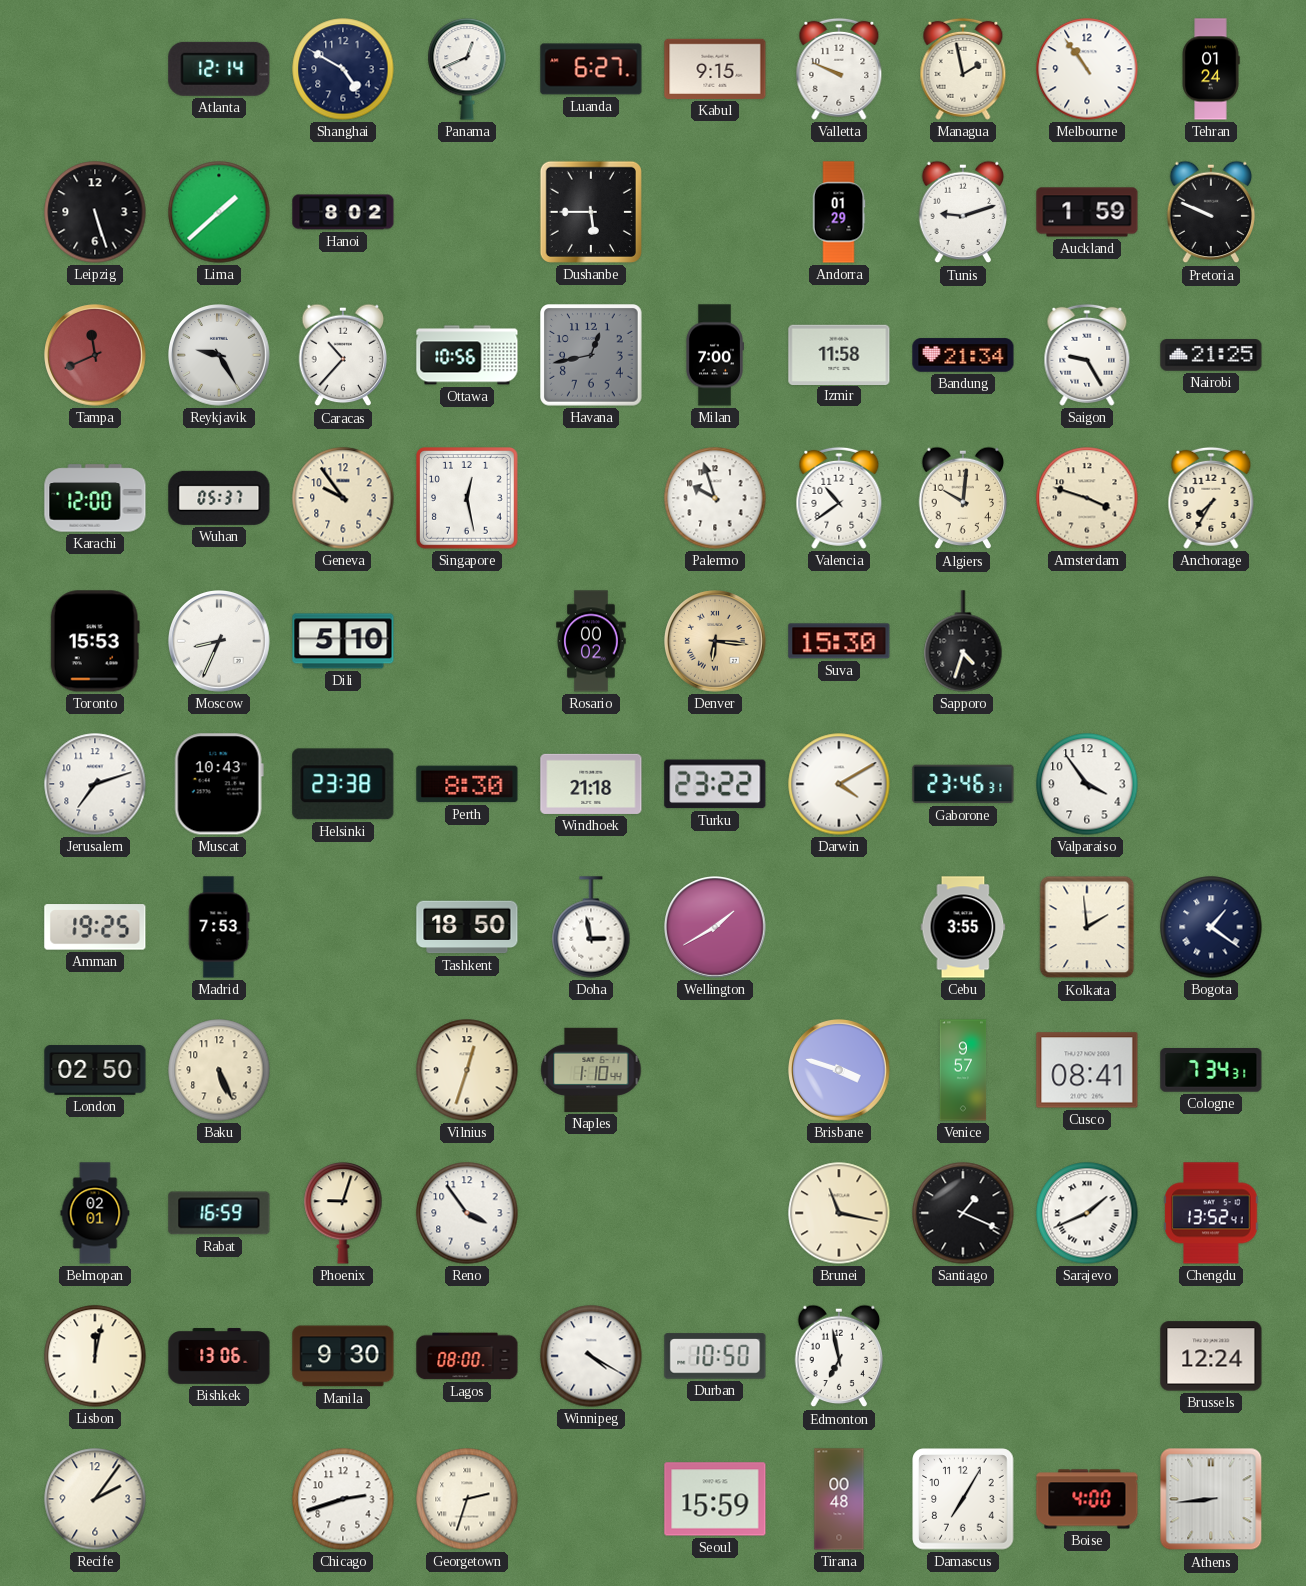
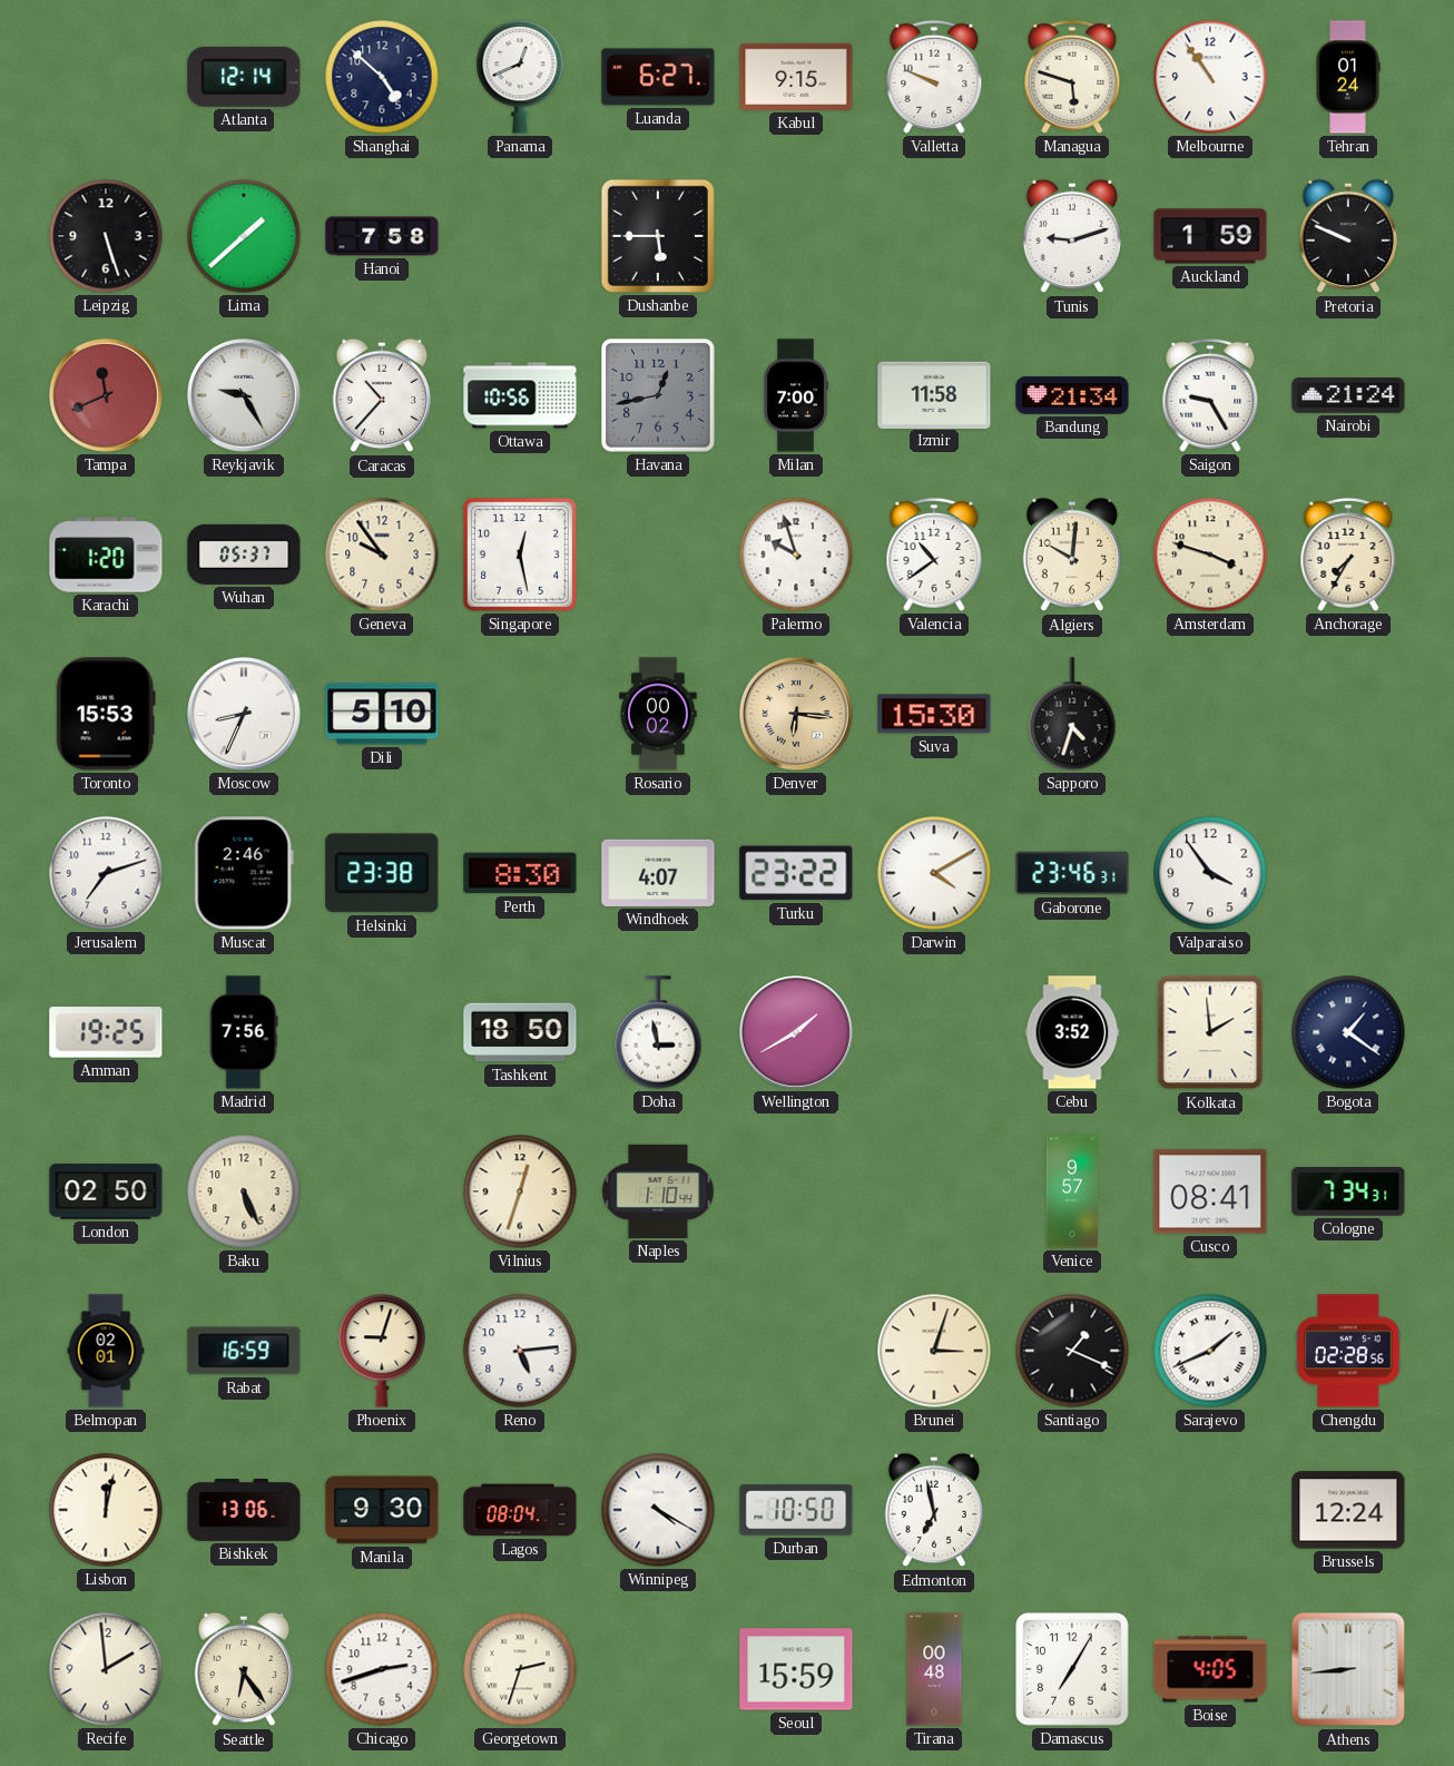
Shanghai: 4:50 -> 4:52 (382, 77)
Managua: 1:58 -> 5:48 (1072, 77)
Hanoi: 8:02 -> 7:58 (382, 236)
Andorra: 01:29 -> none (839, 212)
Nairobi: 21:25 -> 21:24 (1348, 395)
Karachi: 12:00 -> 1:20 (106, 555)
Muscat: 10:43 -> 2:46 (244, 873)
Windhoek: 21:18 -> 4:07 (658, 873)
Madrid: 7:53 -> 7:56 (244, 1032)
Cebu: 3:55 -> 3:52 (1072, 1032)
Brisbane: 3:48 -> none (840, 1071)
Reno: 3:54 -> 5:14 (520, 1351)
Brunei: 11:17 -> 3:03 (934, 1351)
Chengdu: 13:52 -> 02:28 (1348, 1351)
Lagos: 08:00 -> 08:04 (520, 1510)
Recife: 2:06 -> 1:59 (106, 1669)
Seattle: none -> 6:24 (244, 1669)
Boise: 4:00 -> 4:05 (1210, 1669)
